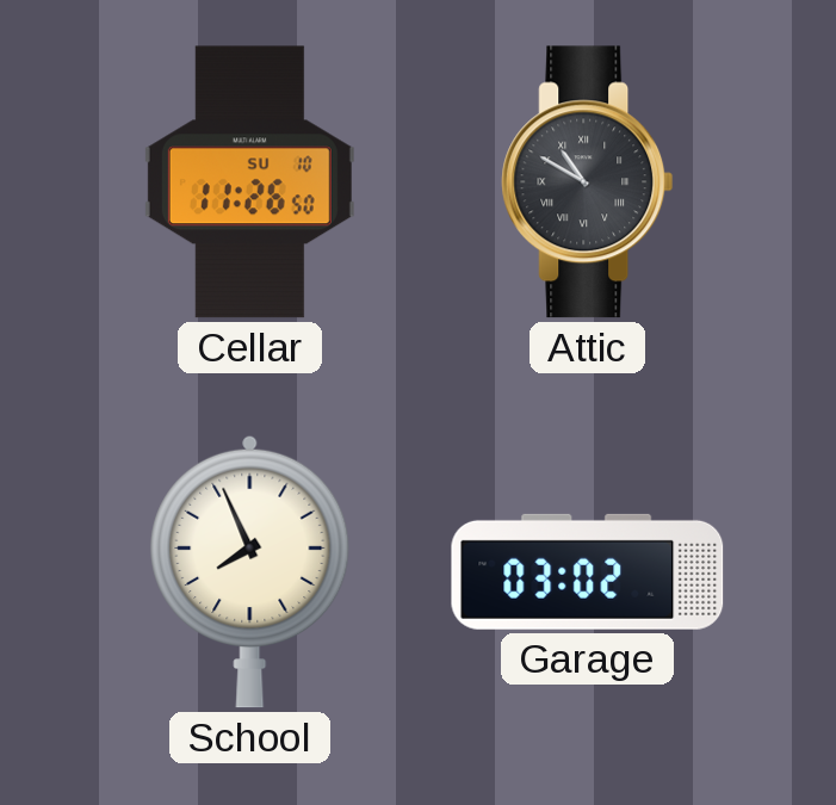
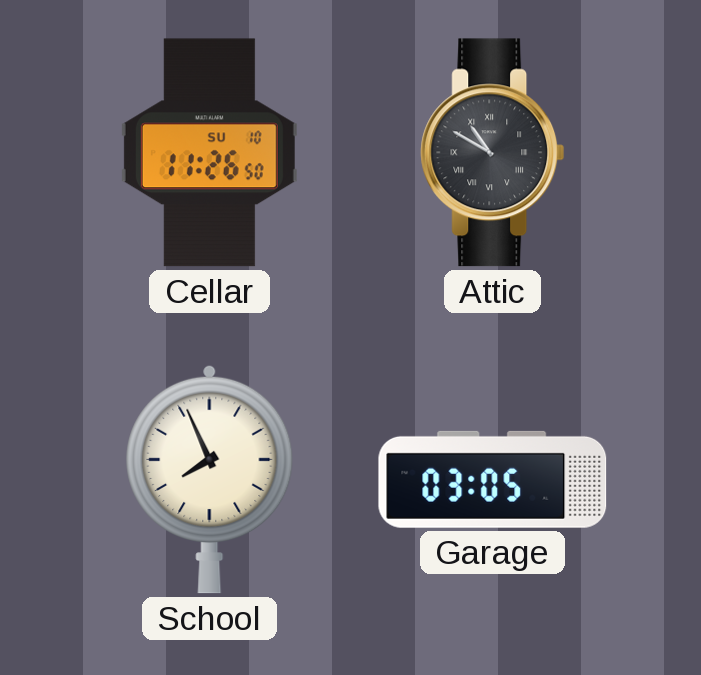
Garage: 03:02 -> 03:05 (493, 479)
